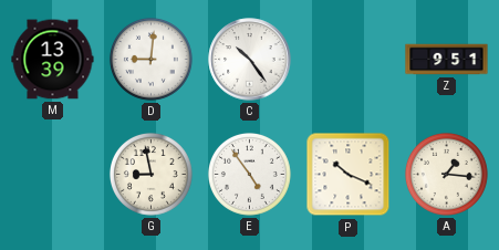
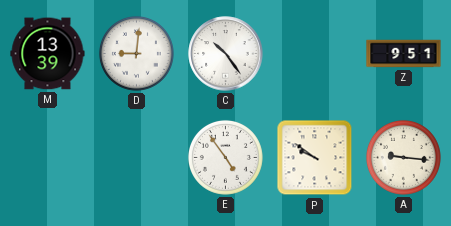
G: 8:58 -> none (150, 174)
P: 10:19 -> 9:51 (315, 158)
A: 1:16 -> 9:16 (403, 157)
